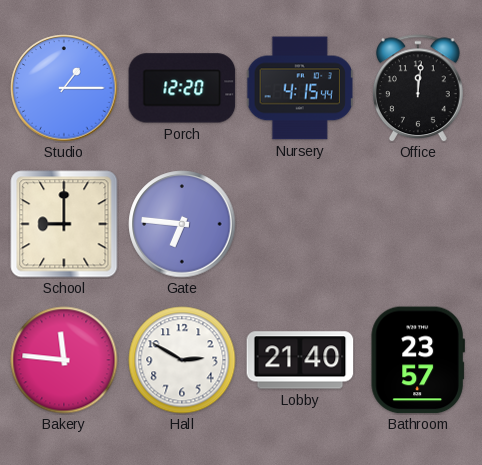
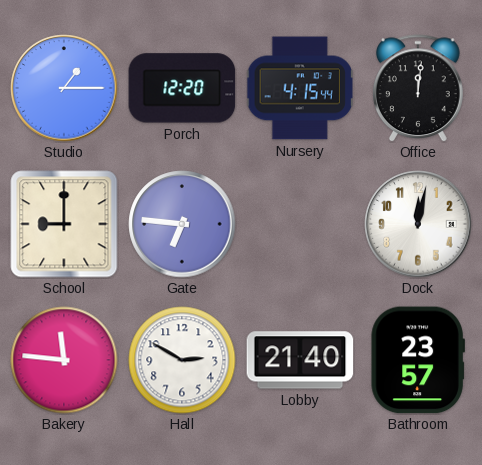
Dock: none -> 12:02 (418, 224)
